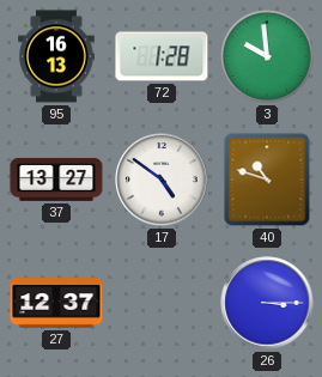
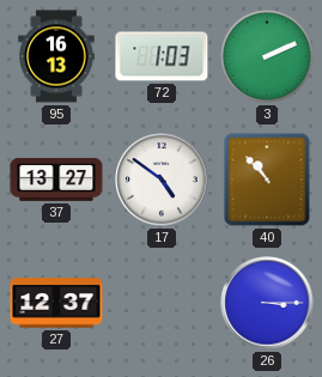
72: 1:28 -> 1:03 (162, 56)
3: 9:59 -> 2:11 (267, 56)
40: 10:48 -> 10:53 (267, 180)
